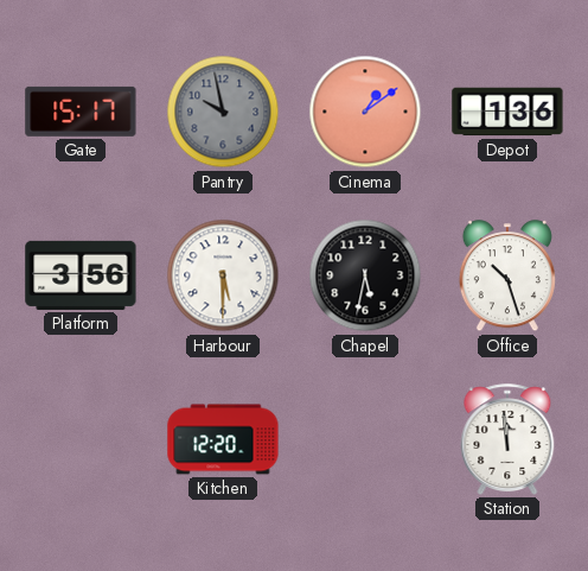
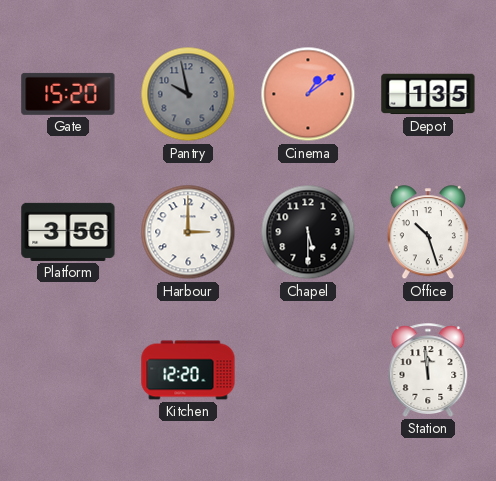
Gate: 15:17 -> 15:20 (68, 94)
Depot: 1:36 -> 1:35 (428, 94)
Harbour: 5:30 -> 3:00 (188, 232)
Chapel: 5:32 -> 5:30 (308, 232)
